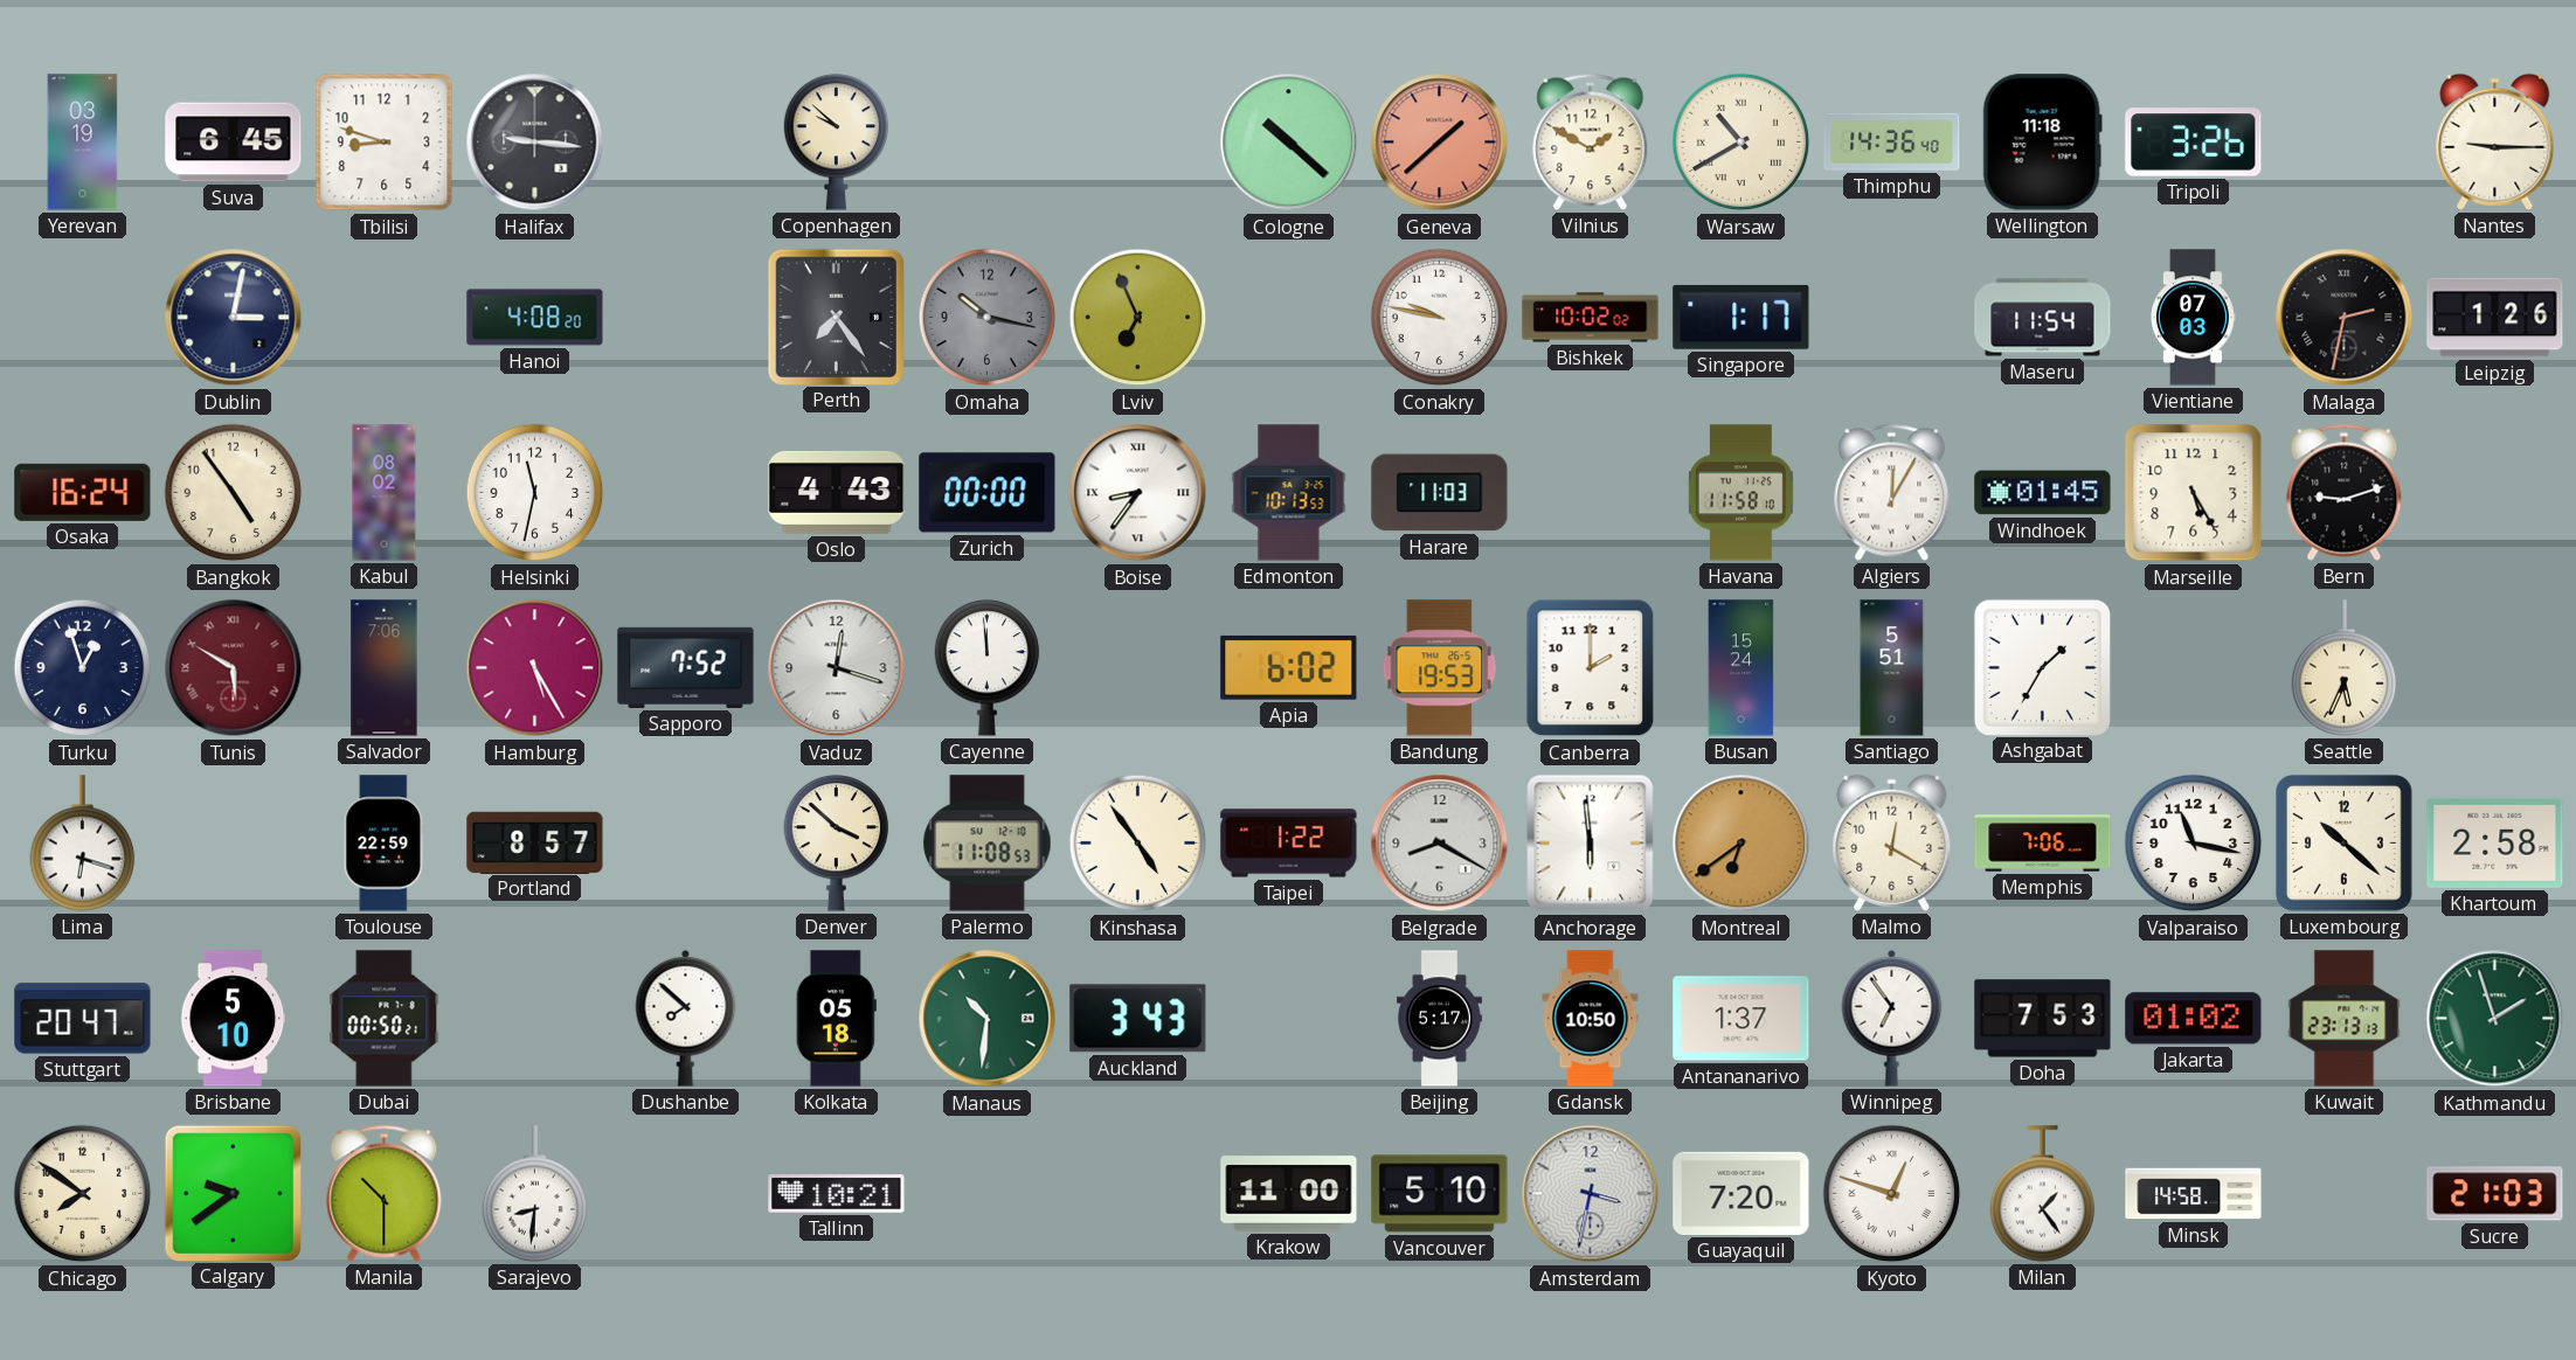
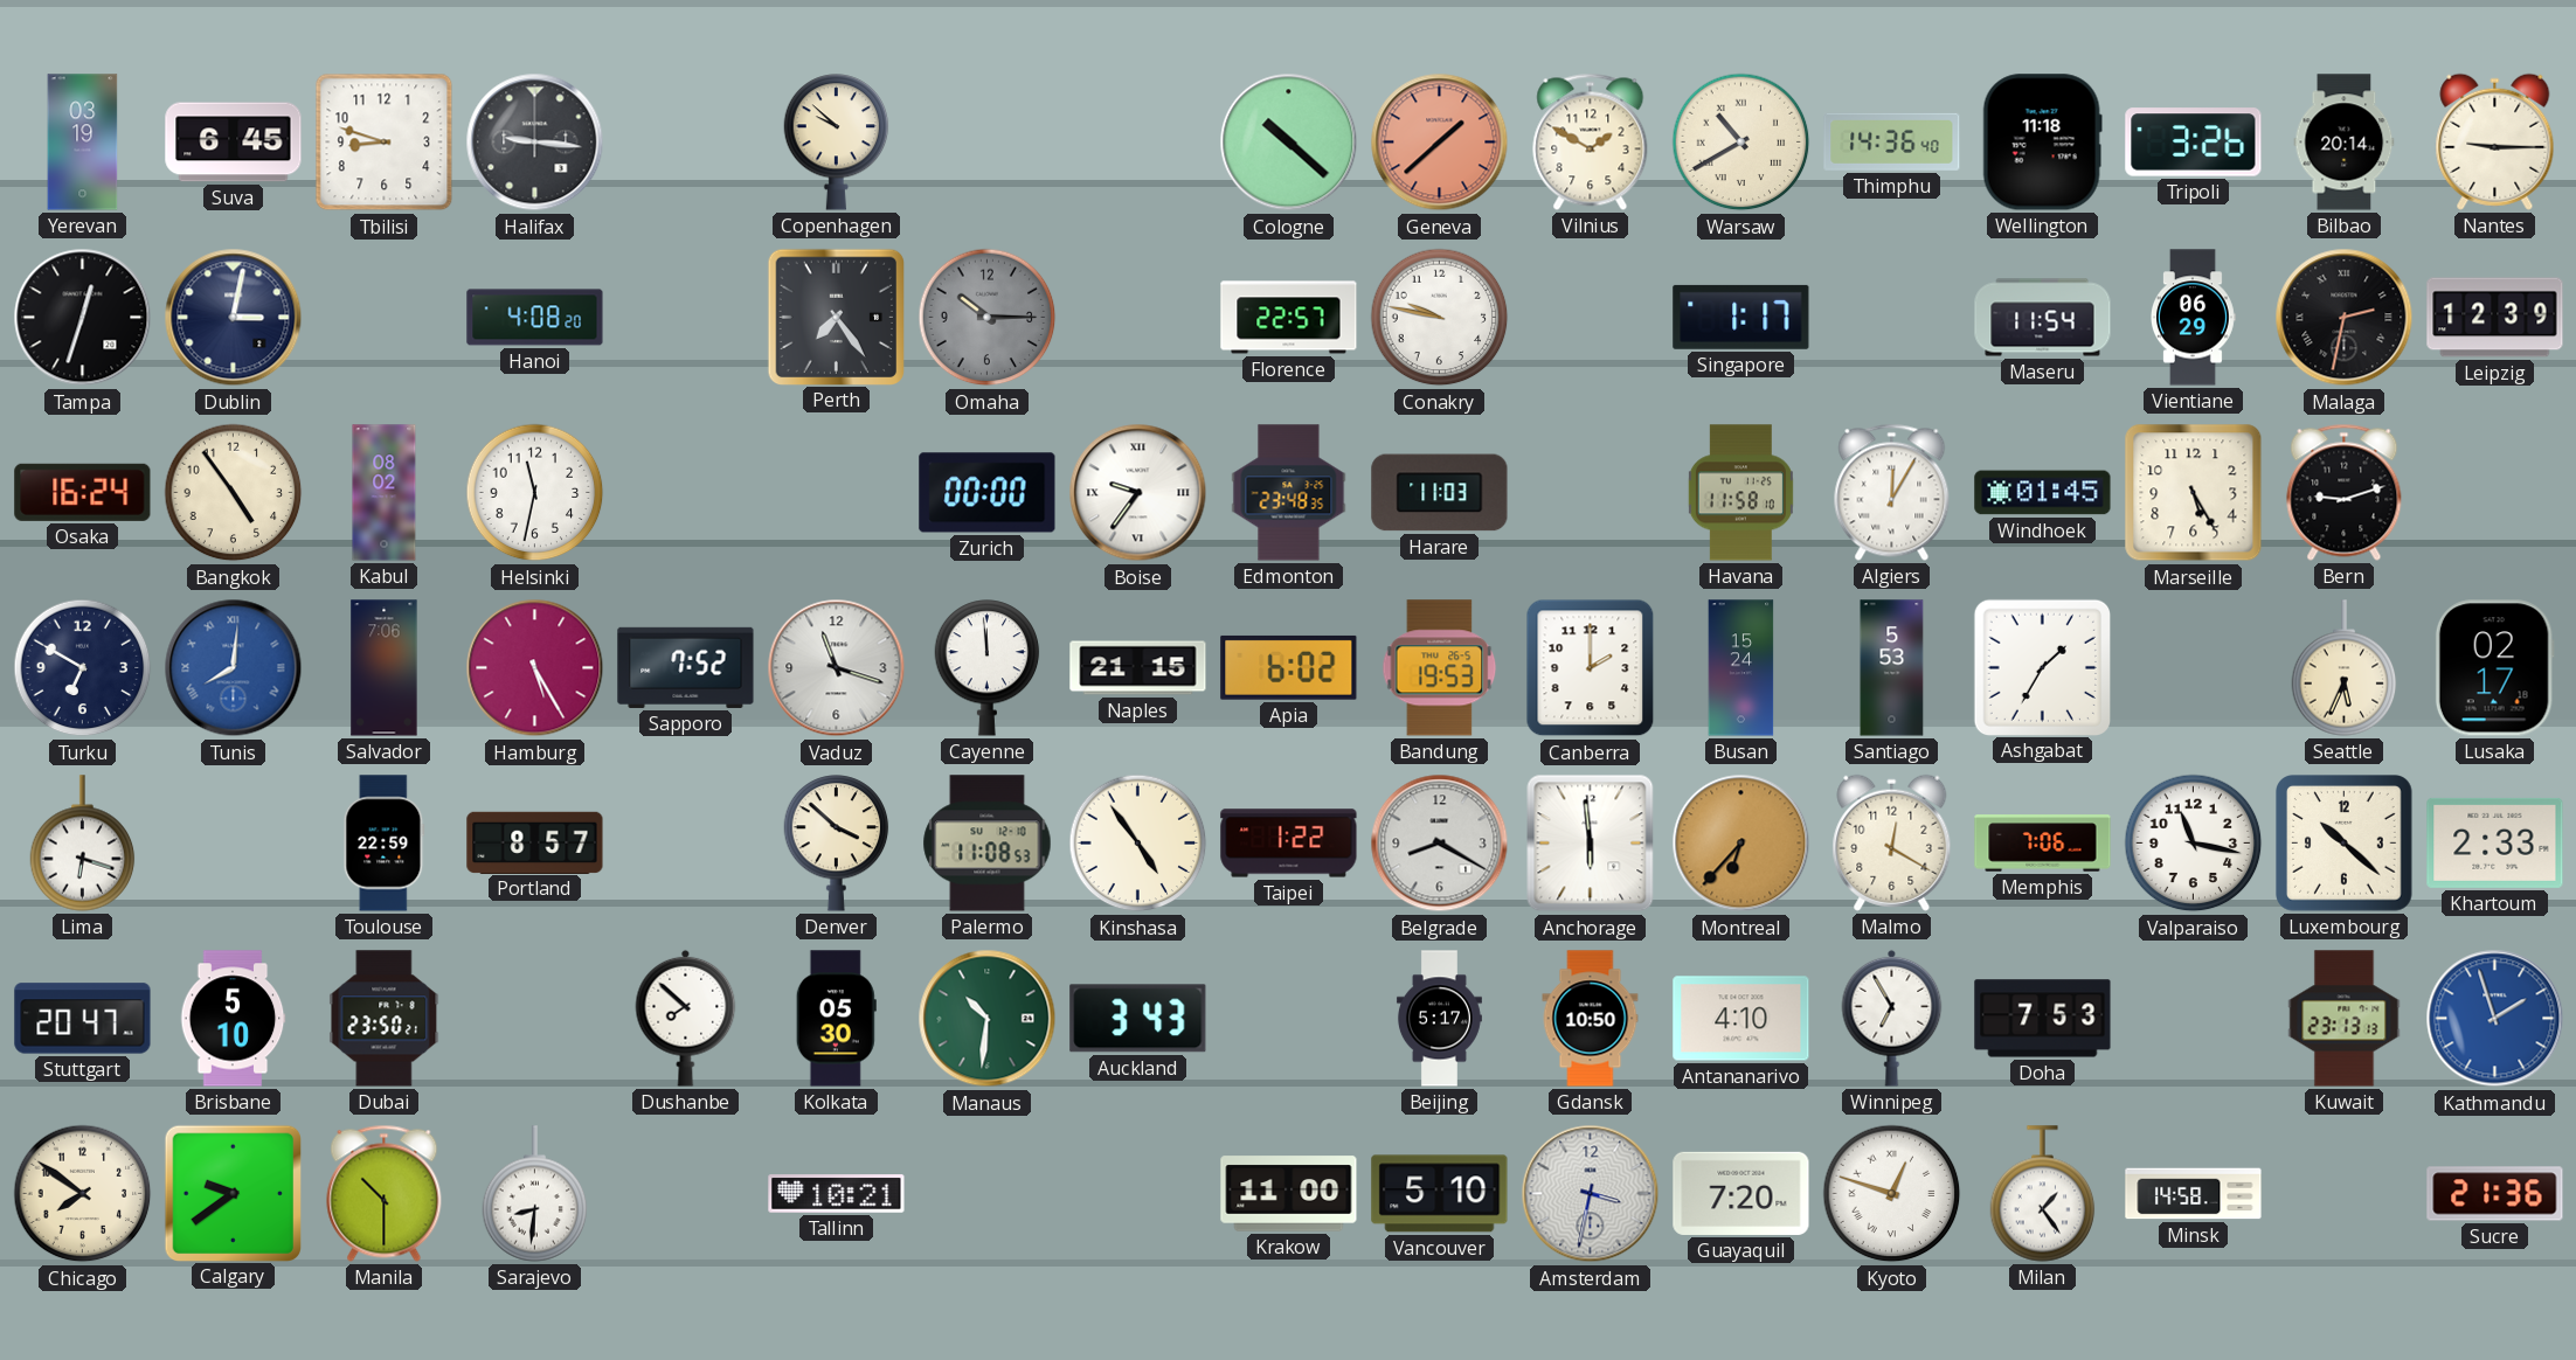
Bilbao: none -> 20:14 (2345, 143)
Tampa: none -> 12:33 (83, 318)
Omaha: 10:17 -> 10:15 (988, 318)
Lviv: 6:56 -> none (1138, 318)
Florence: none -> 22:57 (1289, 318)
Bishkek: 10:02 -> none (1591, 318)
Vientiane: 07:03 -> 06:29 (2194, 318)
Leipzig: 1:26 -> 12:39 (2495, 318)
Oslo: 4:43 -> none (837, 492)
Boise: 8:36 -> 9:36 (1138, 493)
Edmonton: 10:13 -> 23:48 (1289, 493)
Turku: 12:57 -> 6:50 (83, 668)
Tunis: 5:50 -> 8:01 (234, 668)
Tunis dial: burgundy -> blue (234, 668)
Vaduz: 12:18 -> 11:18 (837, 668)
Naples: none -> 21:15 (1138, 668)
Santiago: 5:51 -> 5:53 (1892, 668)
Lusaka: none -> 02:17 (2494, 668)
Montreal: 6:39 -> 6:37 (1741, 844)
Khartoum: 2:58 -> 2:33 (2495, 842)
Dubai: 00:50 -> 23:50 (385, 1019)
Kolkata: 05:18 -> 05:30 (836, 1019)
Antananarivo: 1:37 -> 4:10 (1741, 1019)
Winnipeg: 6:54 -> 6:55 (1892, 1018)
Jakarta: 01:02 -> none (2194, 1019)
Kathmandu dial: green -> blue (2495, 1019)
Sucre: 21:03 -> 21:36 (2495, 1194)
